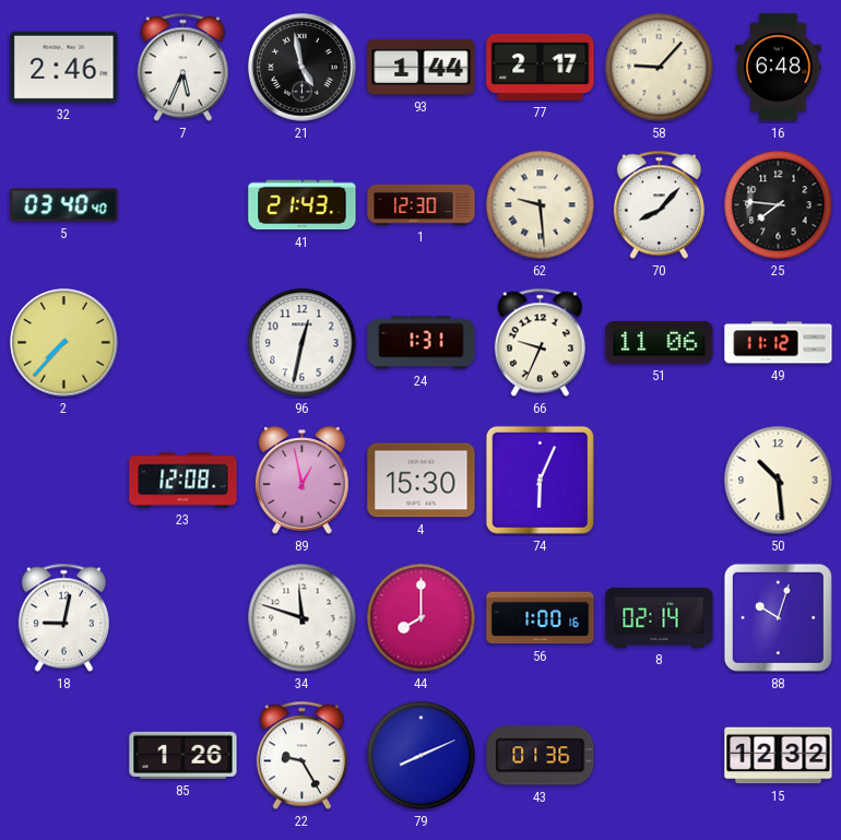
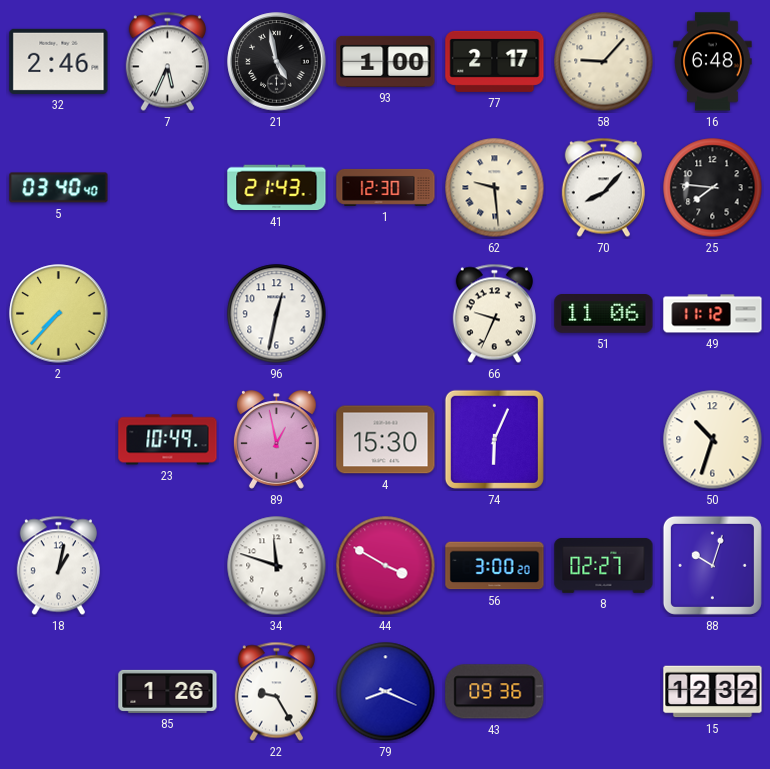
93: 1:44 -> 1:00 (386, 61)
24: 1:31 -> none (422, 343)
23: 12:08 -> 10:49 (168, 440)
50: 10:29 -> 10:33 (713, 440)
18: 9:02 -> 1:02 (58, 566)
44: 8:00 -> 3:50 (386, 566)
56: 1:00 -> 3:00 (495, 566)
8: 02:14 -> 02:27 (604, 565)
79: 8:11 -> 8:19 (386, 692)
43: 01:36 -> 09:36 (495, 692)
